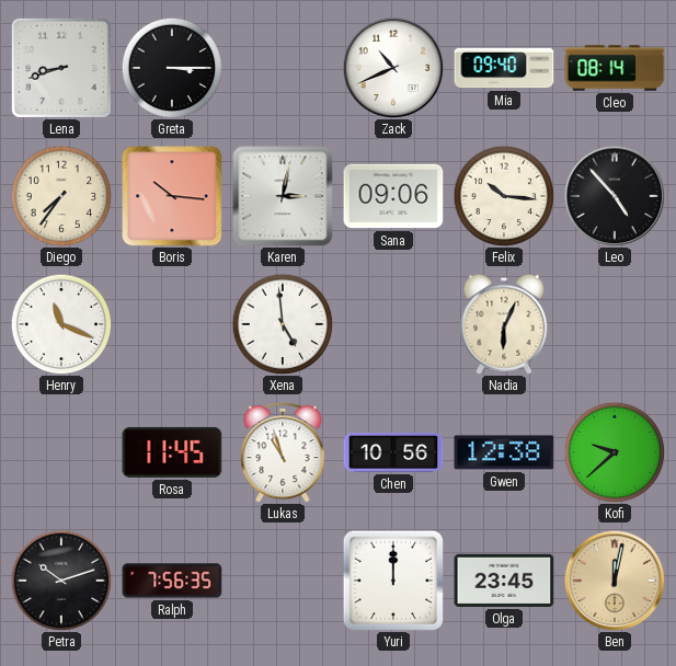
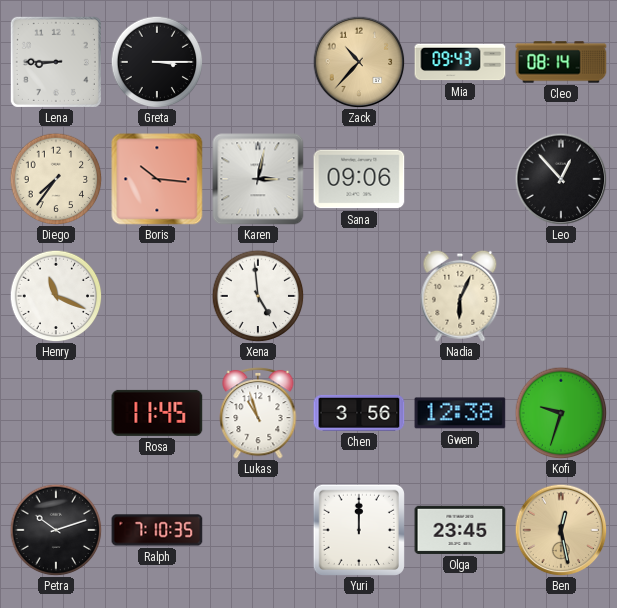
Lena: 8:42 -> 8:45 (56, 62)
Zack: 10:41 -> 10:37 (359, 62)
Zack dial: white -> champagne (359, 62)
Mia: 09:40 -> 09:43 (460, 62)
Felix: 10:16 -> none (504, 196)
Leo: 4:53 -> 12:53 (561, 179)
Chen: 10:56 -> 3:56 (359, 413)
Kofi: 9:38 -> 9:33 (561, 413)
Ralph: 7:56 -> 7:10 (157, 530)
Ben: 12:02 -> 12:28 (561, 530)
